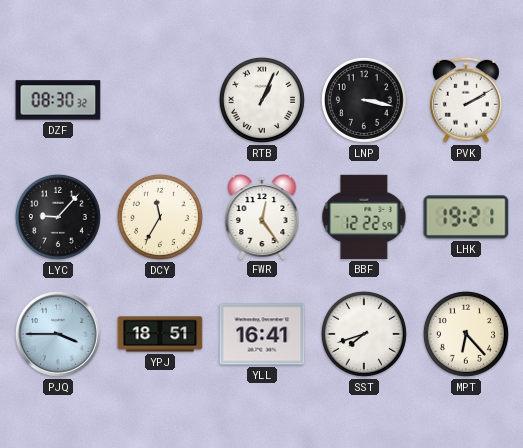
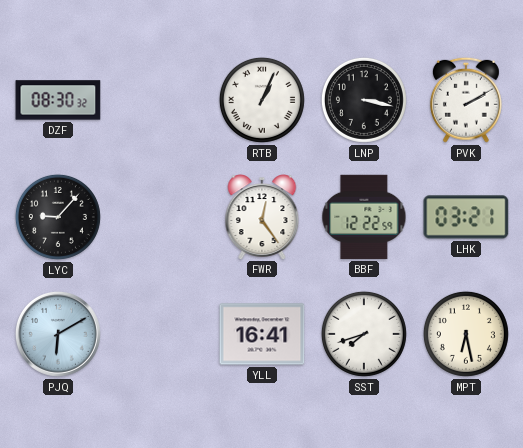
DCY: 11:35 -> none (160, 217)
LHK: 19:21 -> 03:21 (466, 217)
PJQ: 3:45 -> 6:10 (58, 334)
YPJ: 18:51 -> none (160, 334)
MPT: 6:23 -> 6:28 (466, 334)
